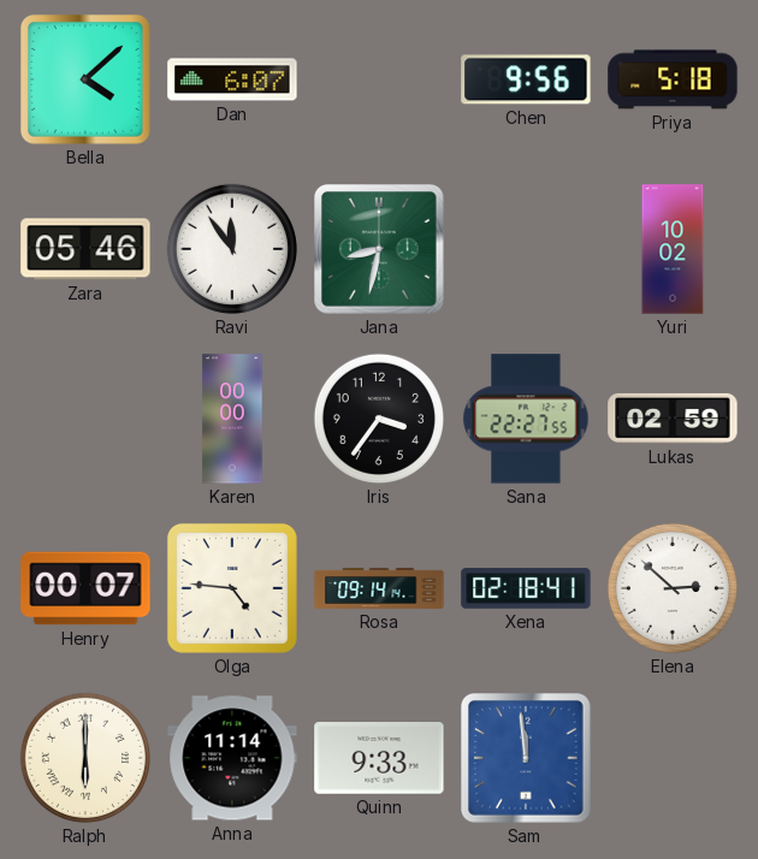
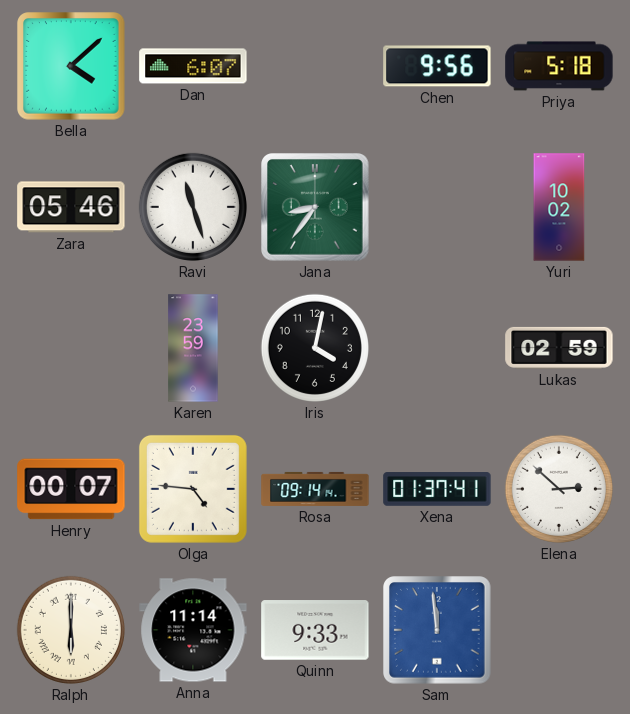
Ravi: 11:54 -> 11:27 (193, 207)
Jana: 8:32 -> 8:36 (315, 207)
Karen: 00:00 -> 23:59 (193, 348)
Iris: 3:36 -> 4:02 (315, 348)
Sana: 22:27 -> none (526, 419)
Xena: 02:18 -> 01:37 (437, 489)
